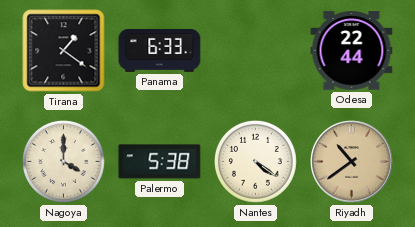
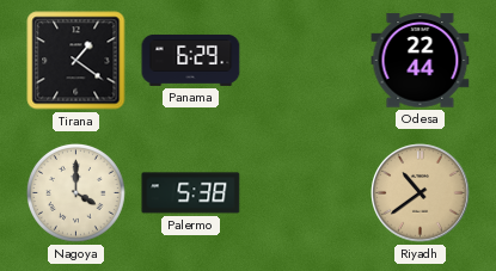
Panama: 6:33 -> 6:29 (191, 60)
Nantes: 4:21 -> none (255, 161)
